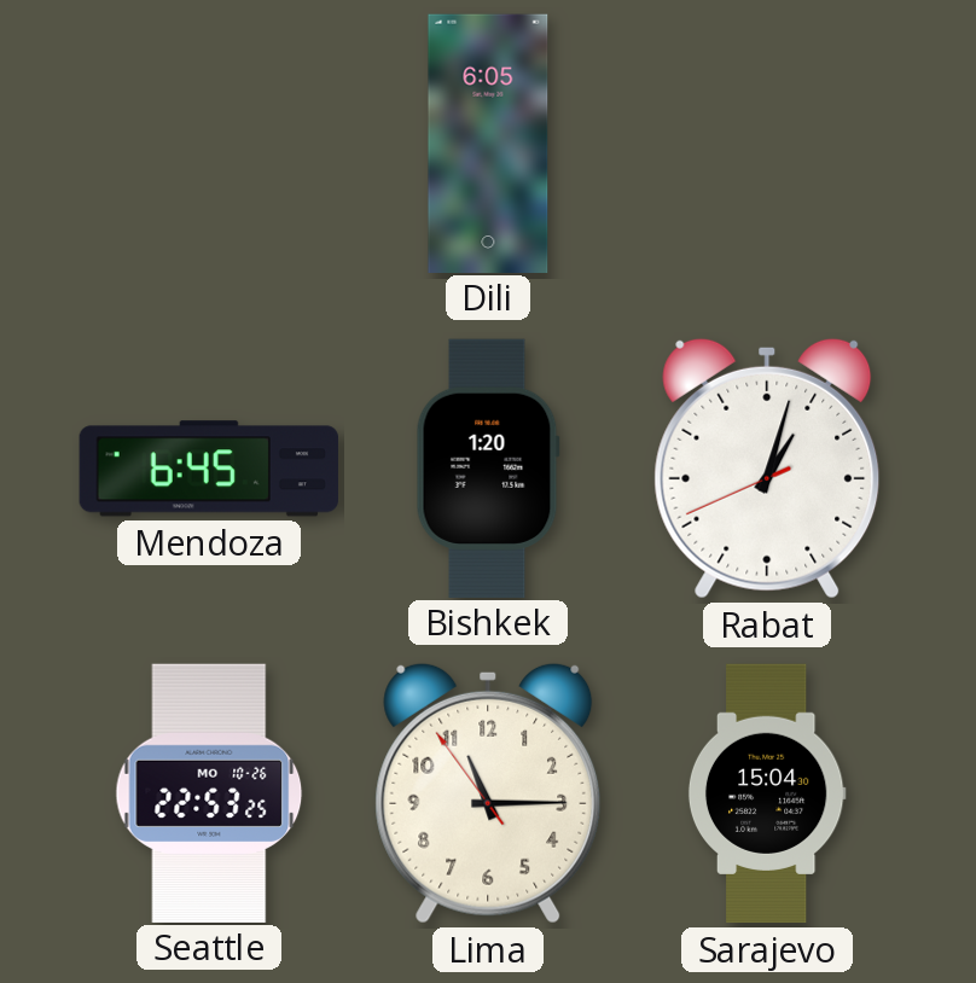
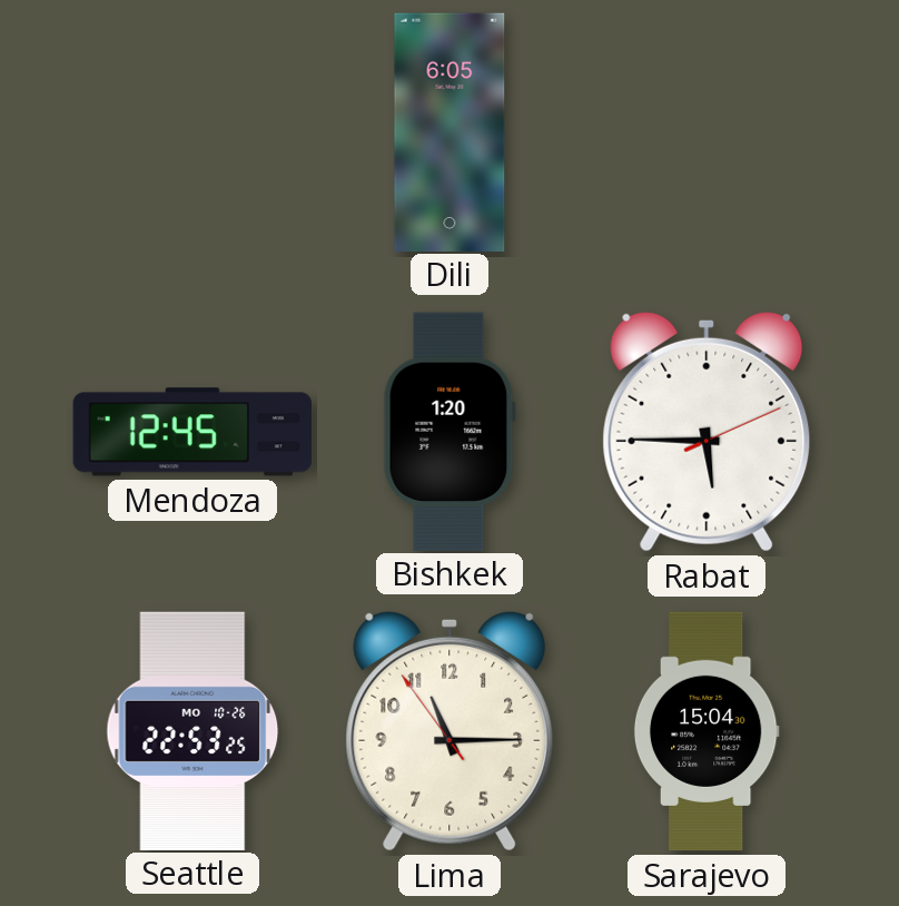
Mendoza: 6:45 -> 12:45 (192, 432)
Rabat: 1:02 -> 5:45 (707, 432)
